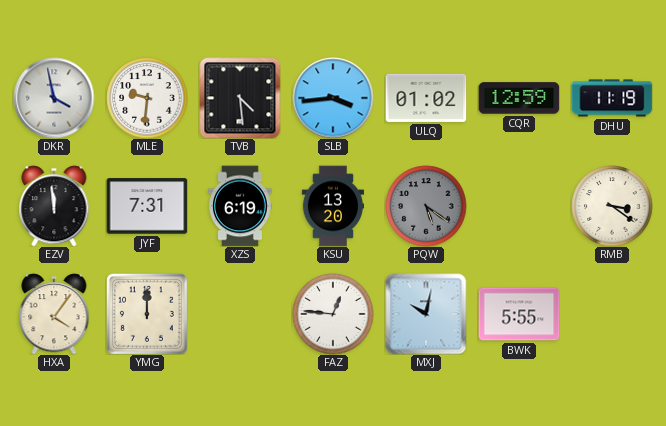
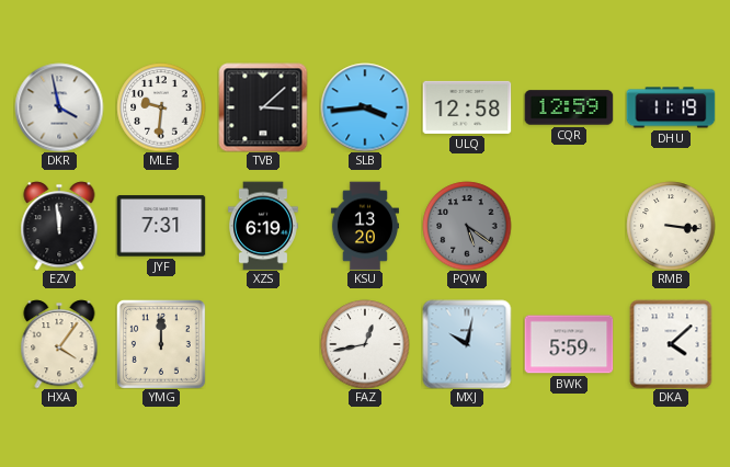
TVB: 4:29 -> 3:08 (263, 107)
ULQ: 01:02 -> 12:58 (467, 107)
RMB: 3:21 -> 3:16 (671, 226)
FAZ: 12:46 -> 12:43 (365, 344)
BWK: 5:55 -> 5:59 (569, 344)
DKA: none -> 4:08 (671, 344)
